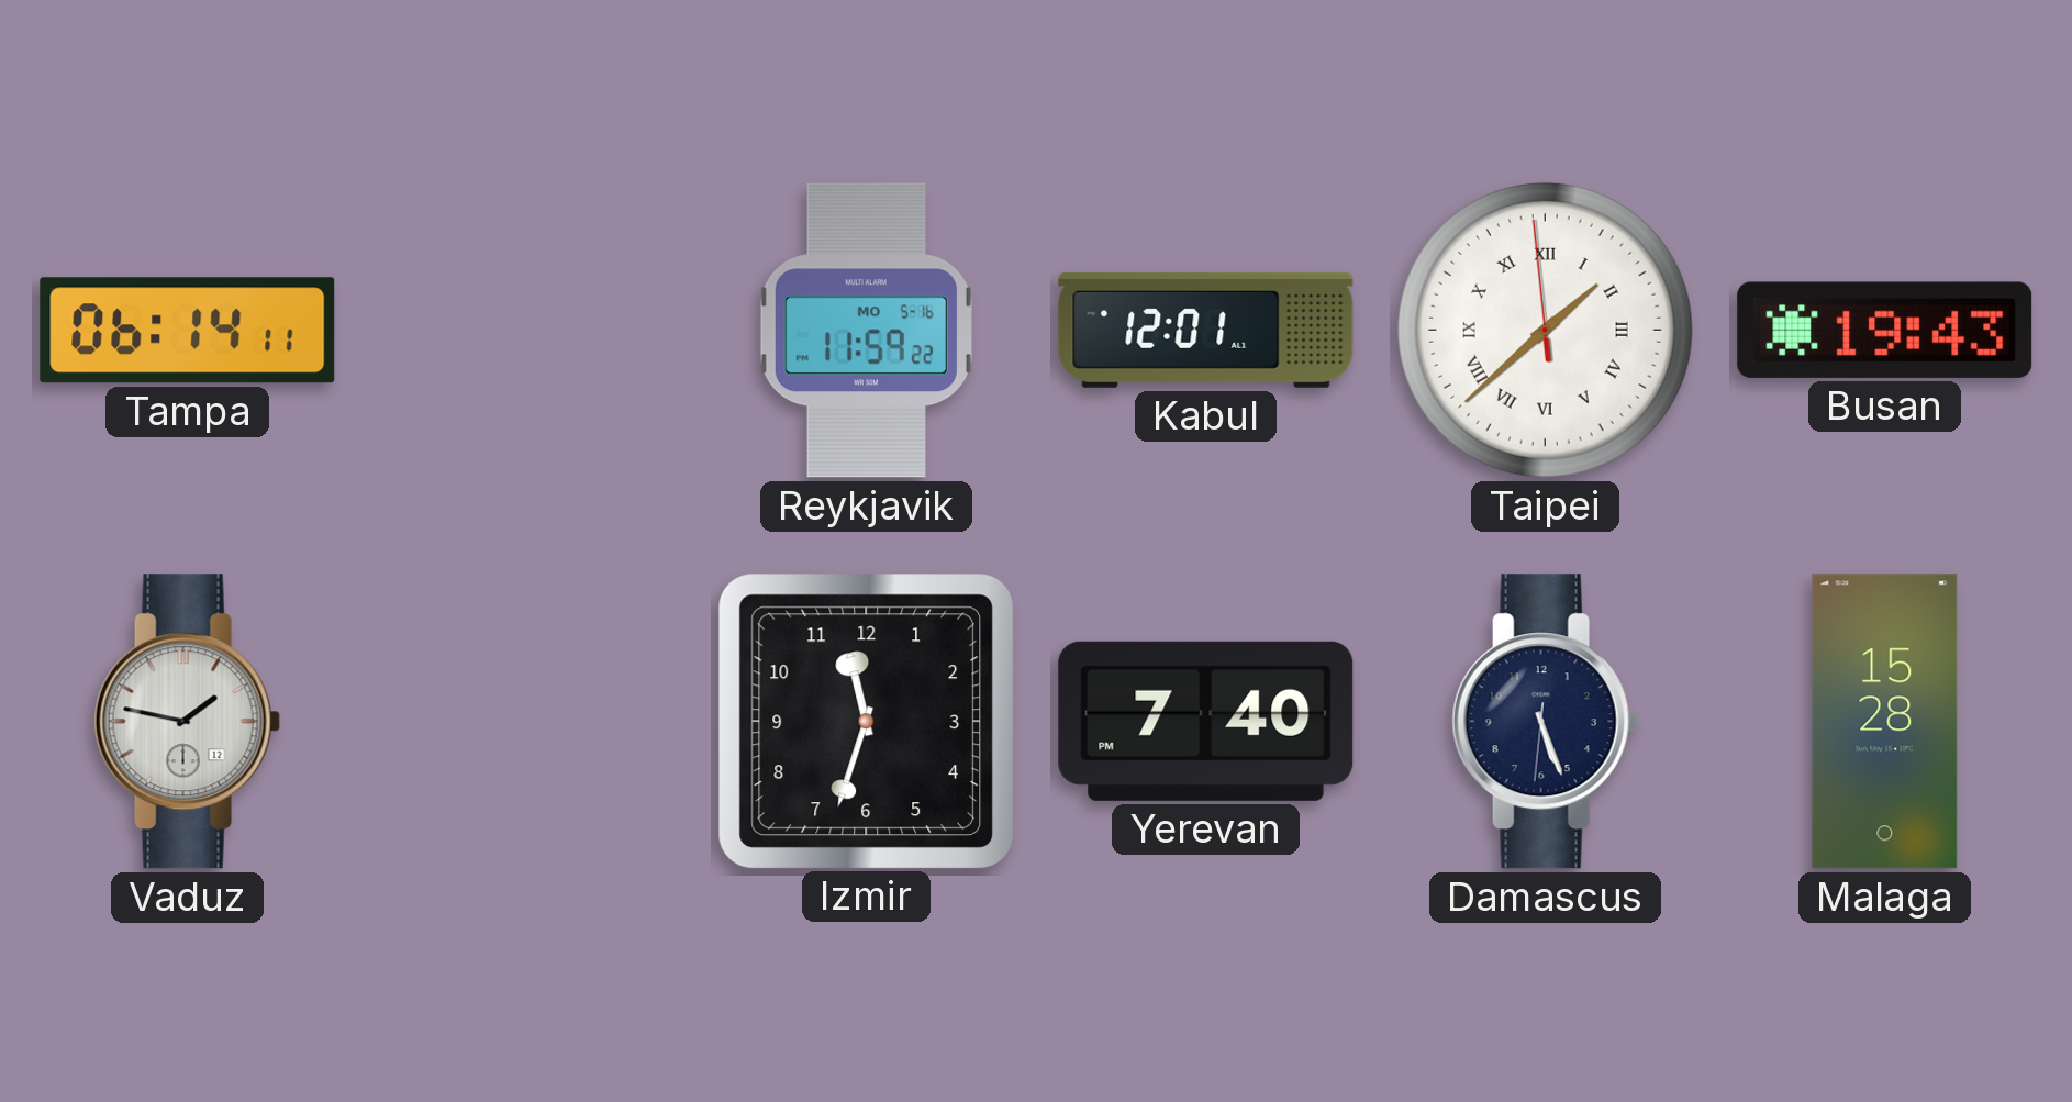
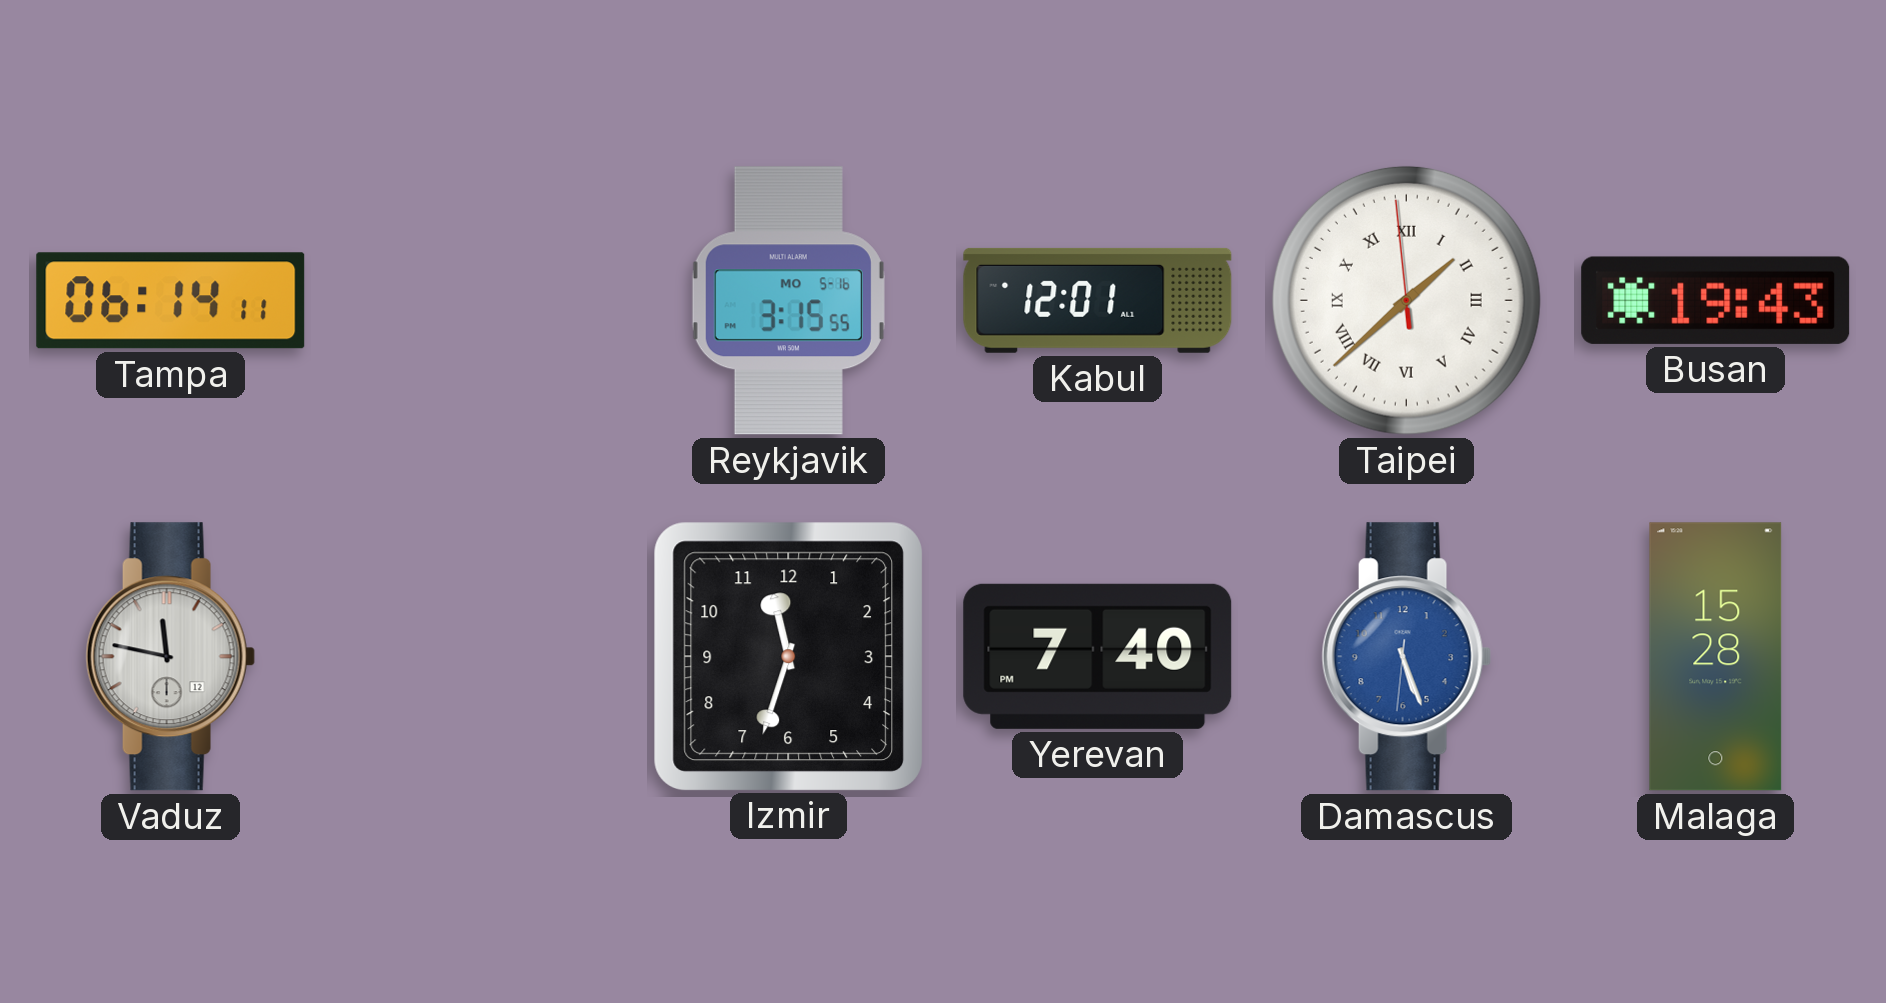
Reykjavik: 11:59 -> 3:15 (788, 301)
Vaduz: 1:47 -> 11:47 (170, 657)
Damascus dial: navy -> blue (1406, 657)
